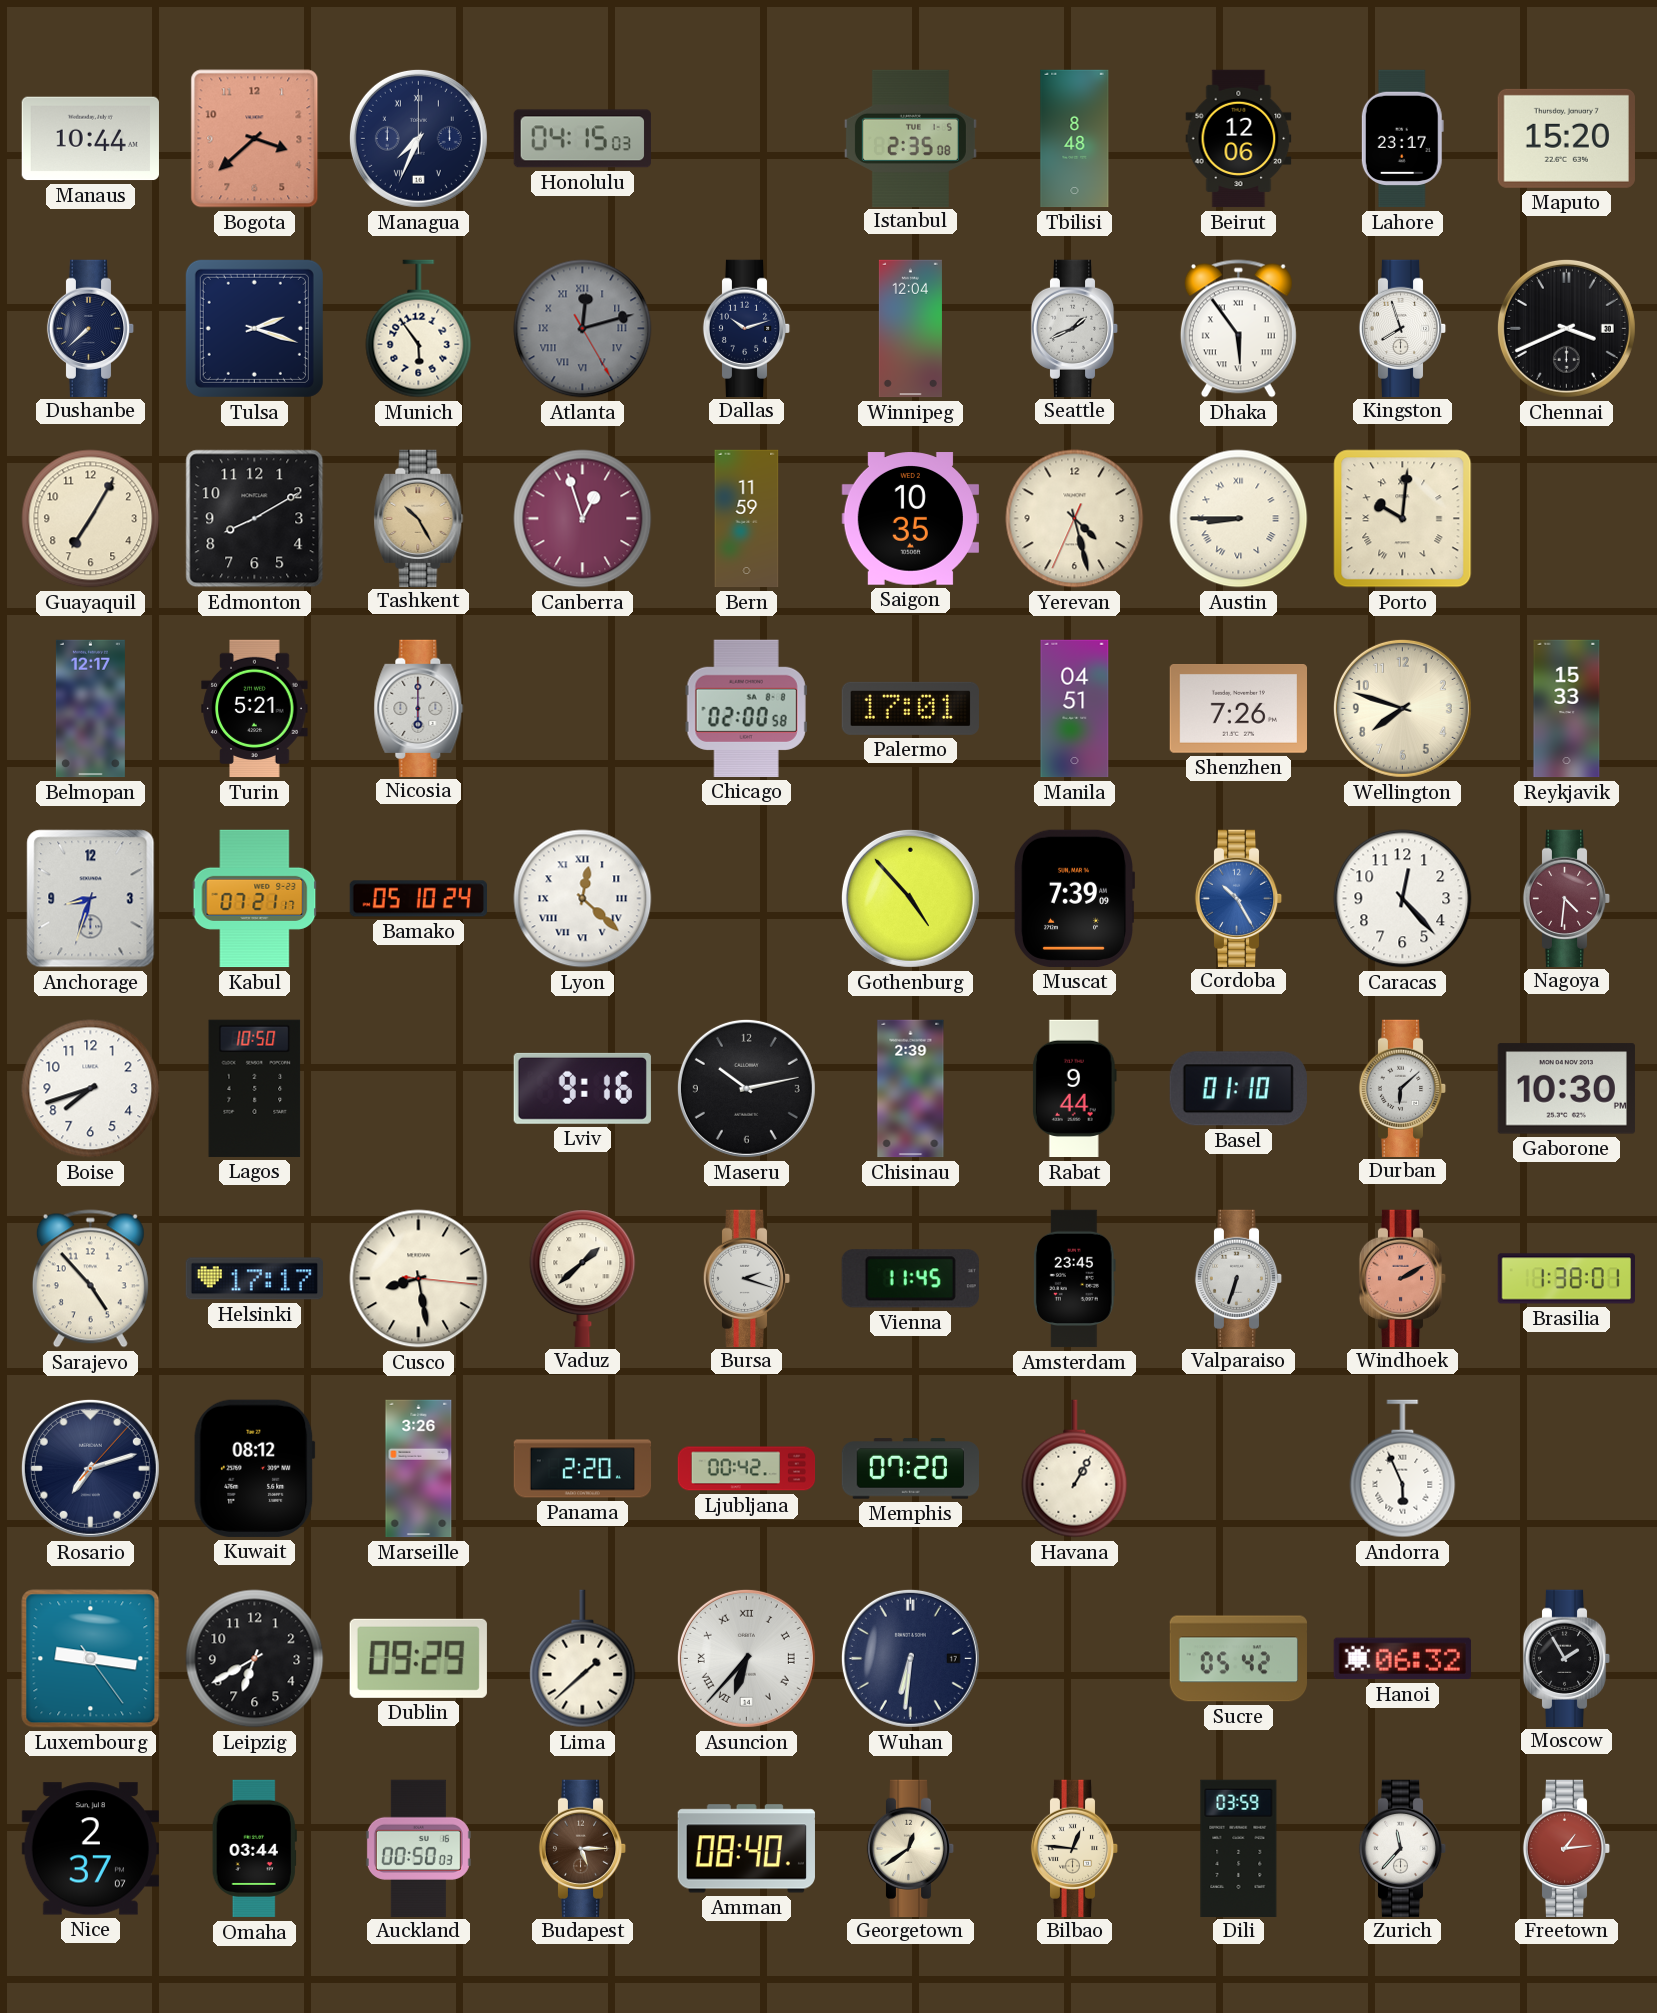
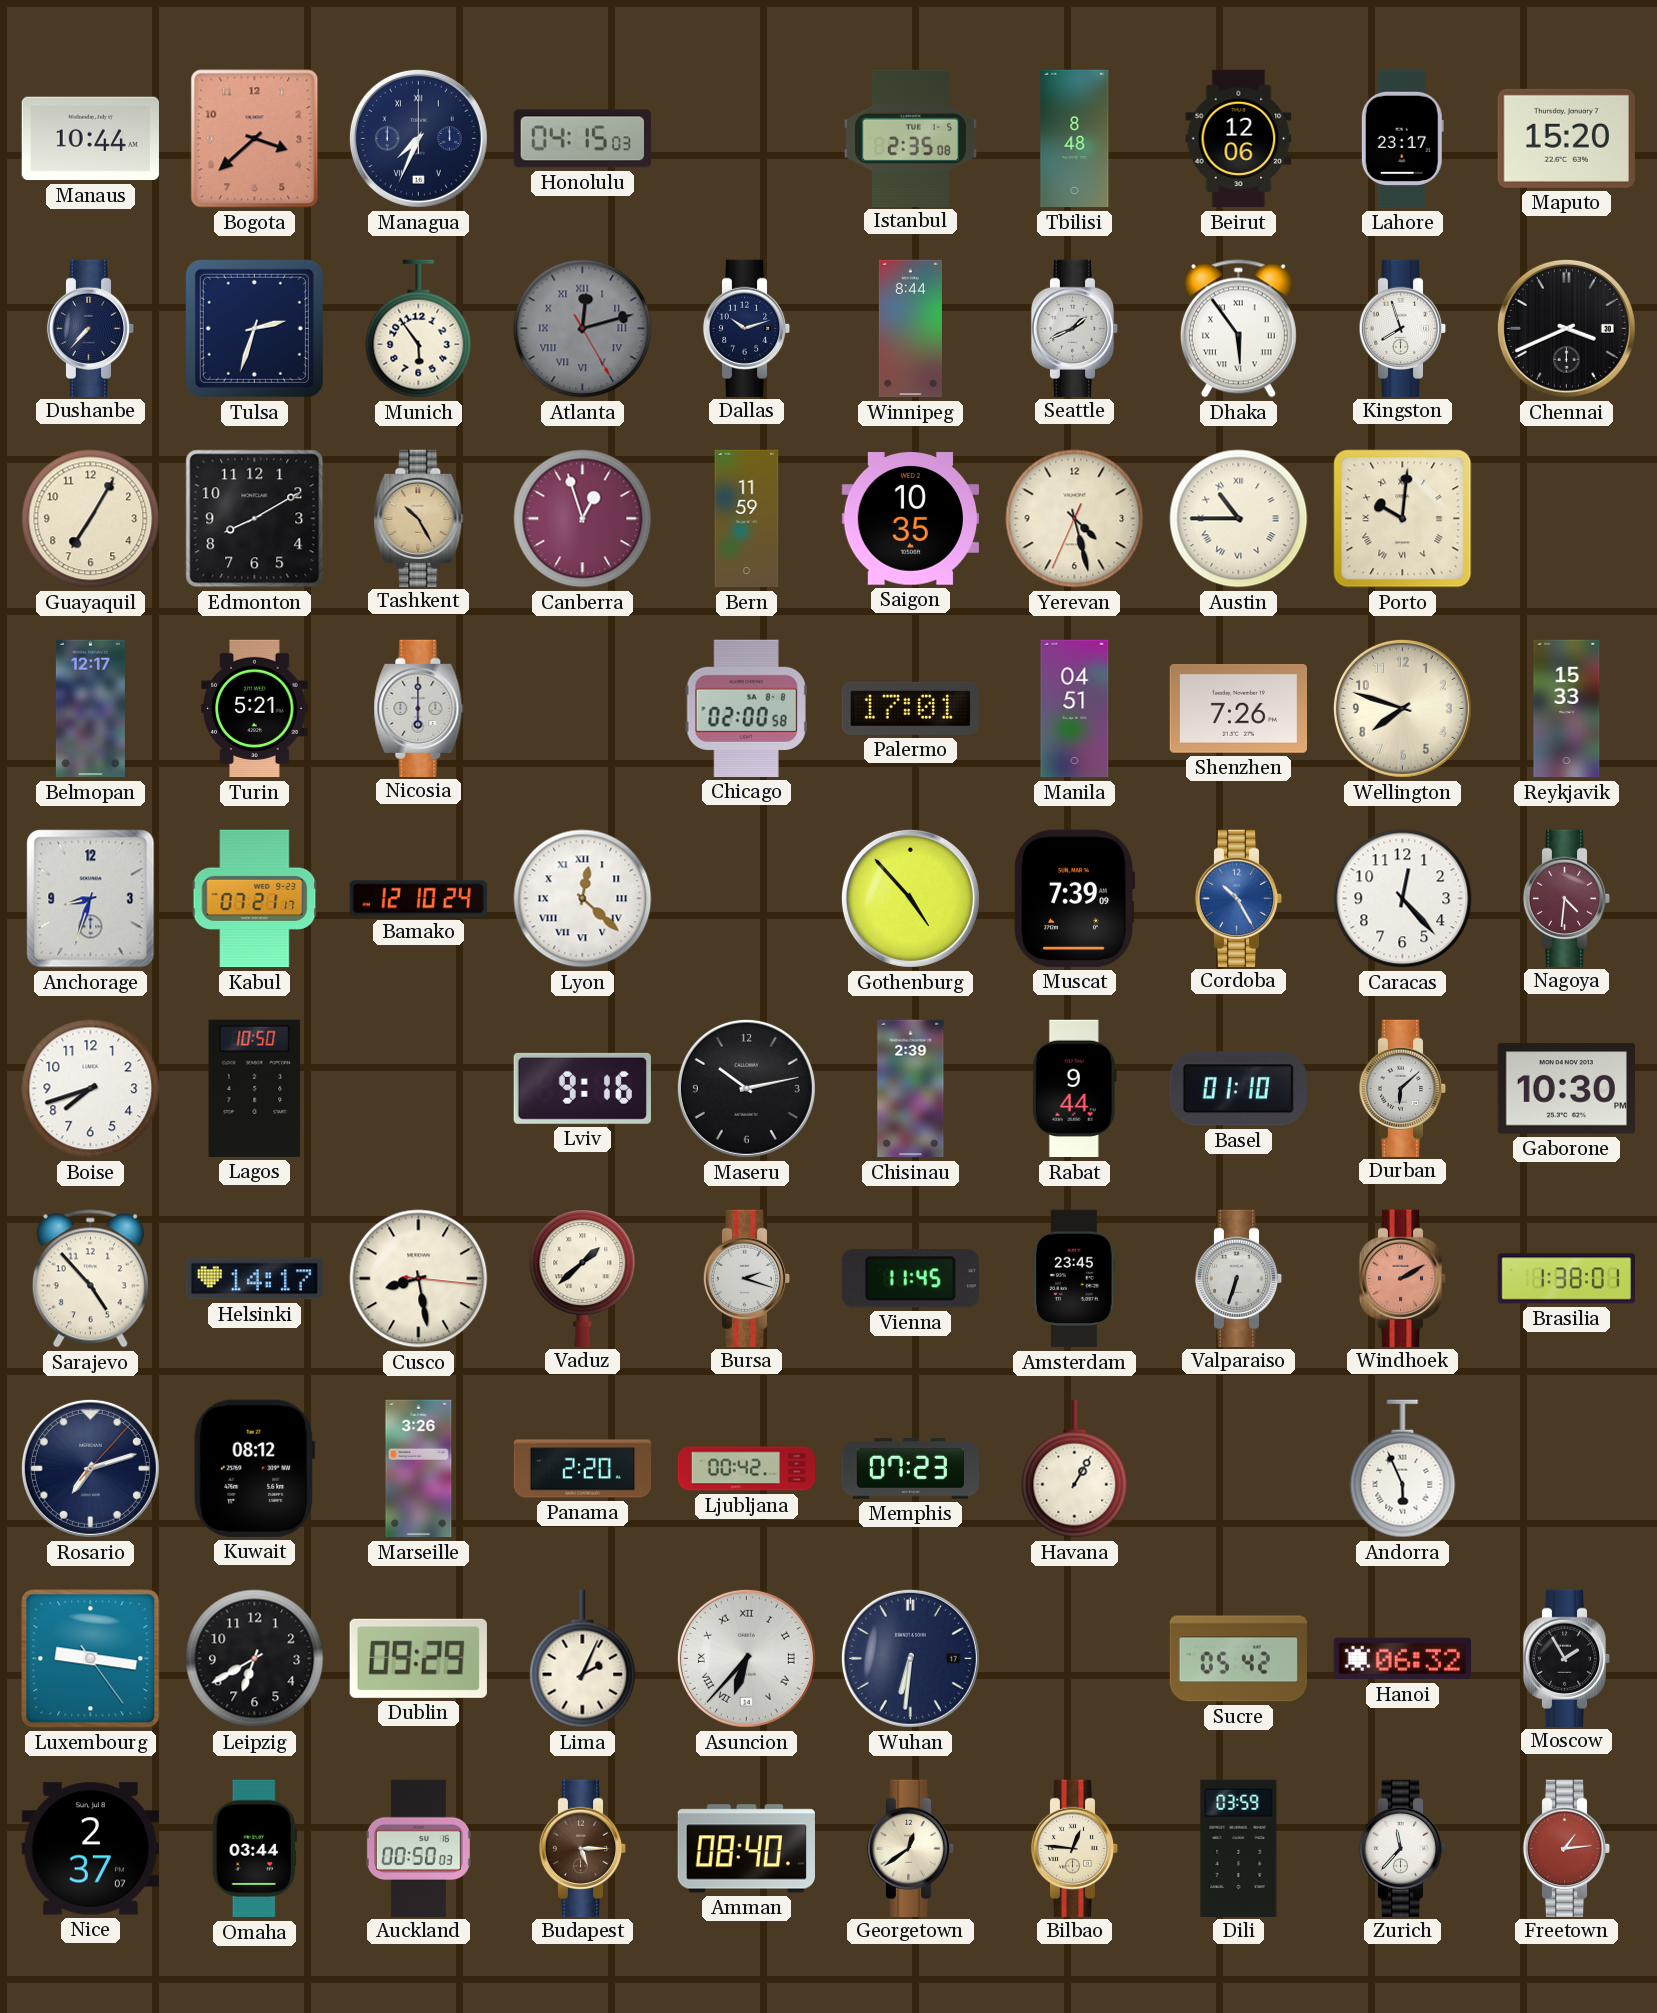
Dushanbe: 7:38 -> 7:37 (91, 328)
Tulsa: 2:18 -> 2:33 (254, 328)
Winnipeg: 12:04 -> 8:44 (910, 329)
Austin: 8:45 -> 10:45 (1239, 519)
Bamako: 05:10 -> 12:10 (418, 899)
Helsinki: 17:17 -> 14:17 (254, 1279)
Memphis: 07:20 -> 07:23 (910, 1469)
Lima: 1:38 -> 2:04 (583, 1659)
